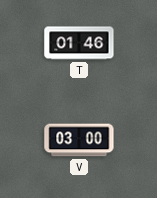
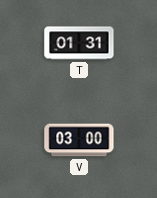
T: 01:46 -> 01:31 (79, 43)
